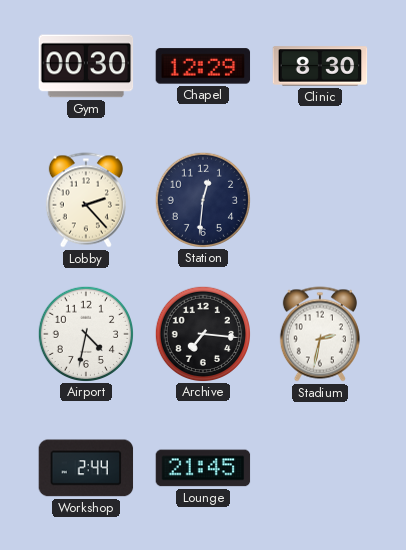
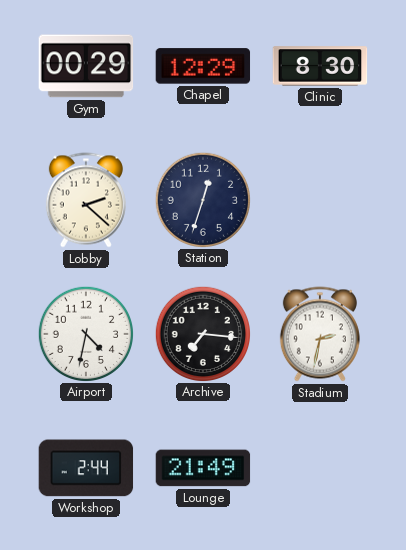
Gym: 00:30 -> 00:29 (86, 66)
Lobby: 2:23 -> 2:22 (86, 200)
Station: 12:31 -> 12:33 (202, 199)
Lounge: 21:45 -> 21:49 (203, 468)
